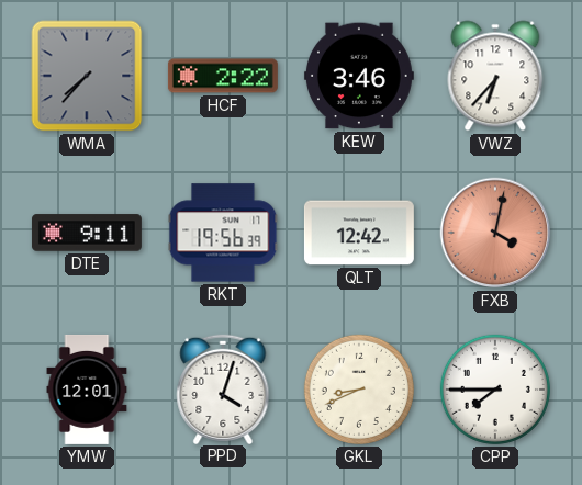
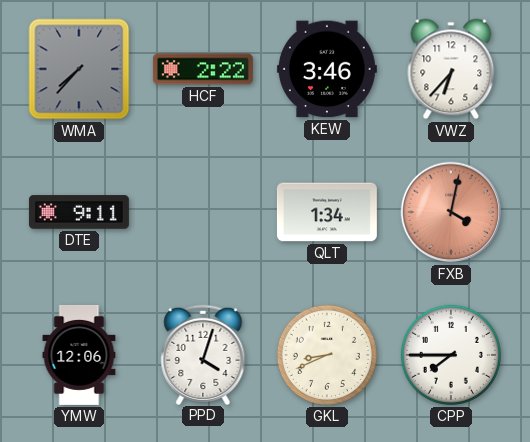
RKT: 19:56 -> none (223, 233)
QLT: 12:42 -> 1:34 (327, 212)
YMW: 12:01 -> 12:06 (79, 355)
